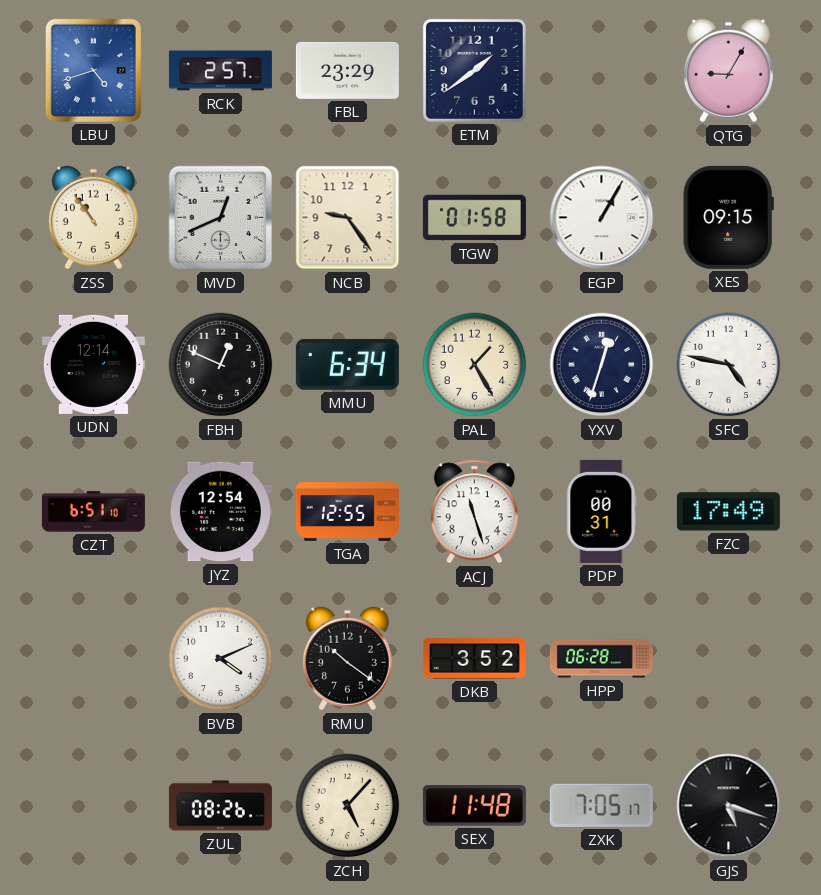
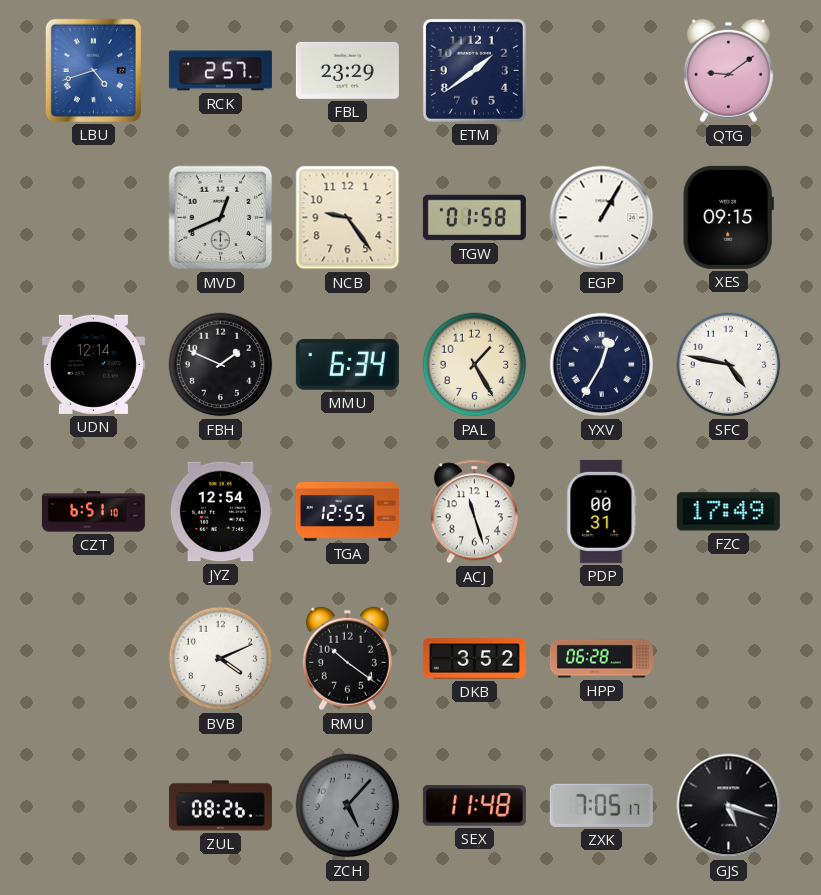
QTG: 9:05 -> 9:09 (728, 71)
ZSS: 10:54 -> none (93, 218)
FBH: 12:49 -> 1:49 (221, 365)
YXV: 12:33 -> 12:35 (602, 365)
ZCH dial: cream -> grey (348, 806)
